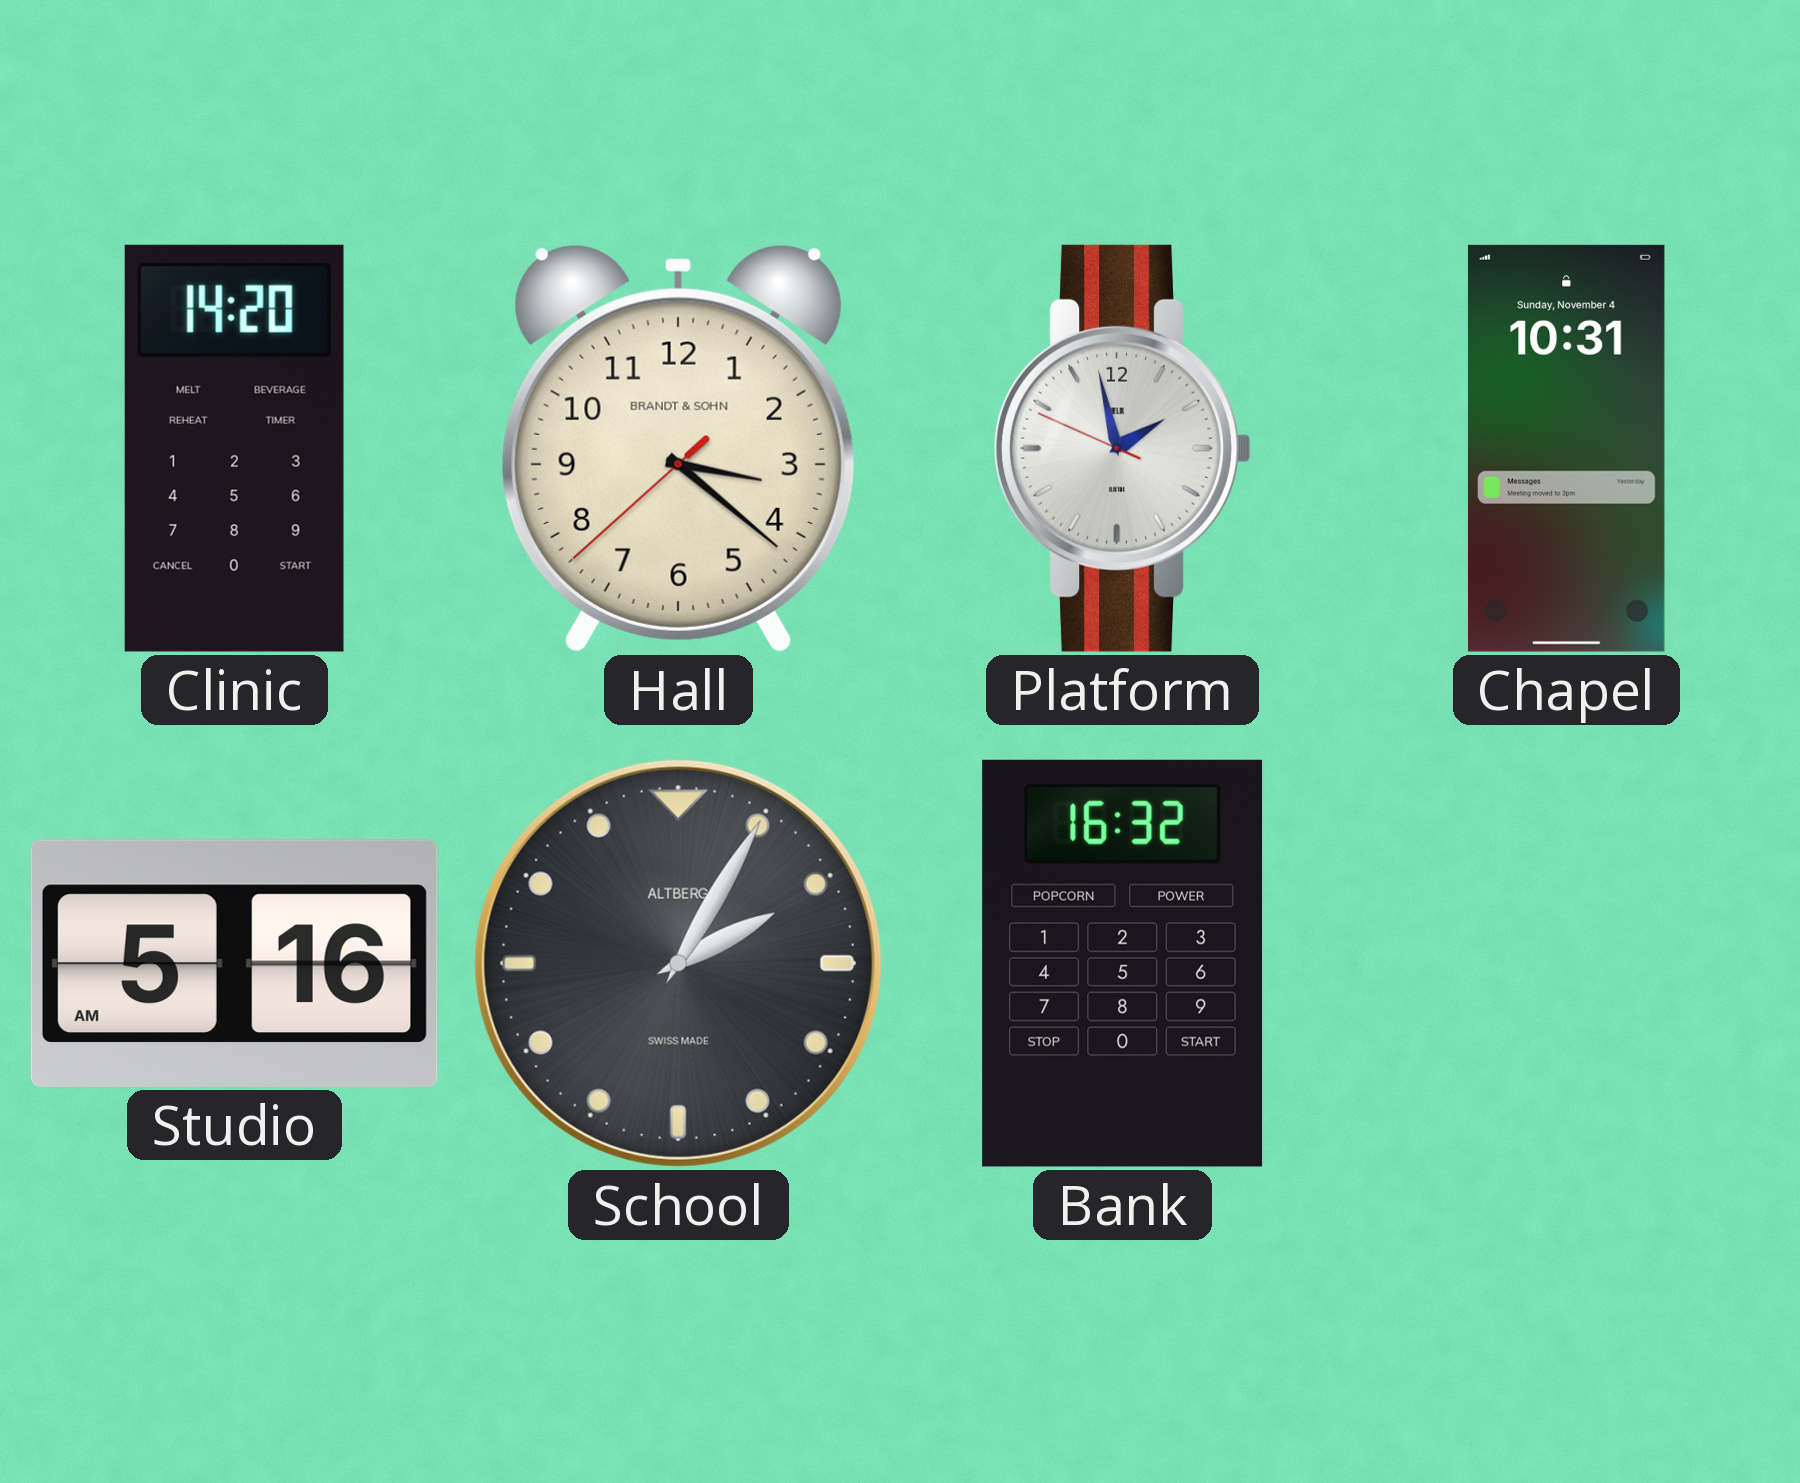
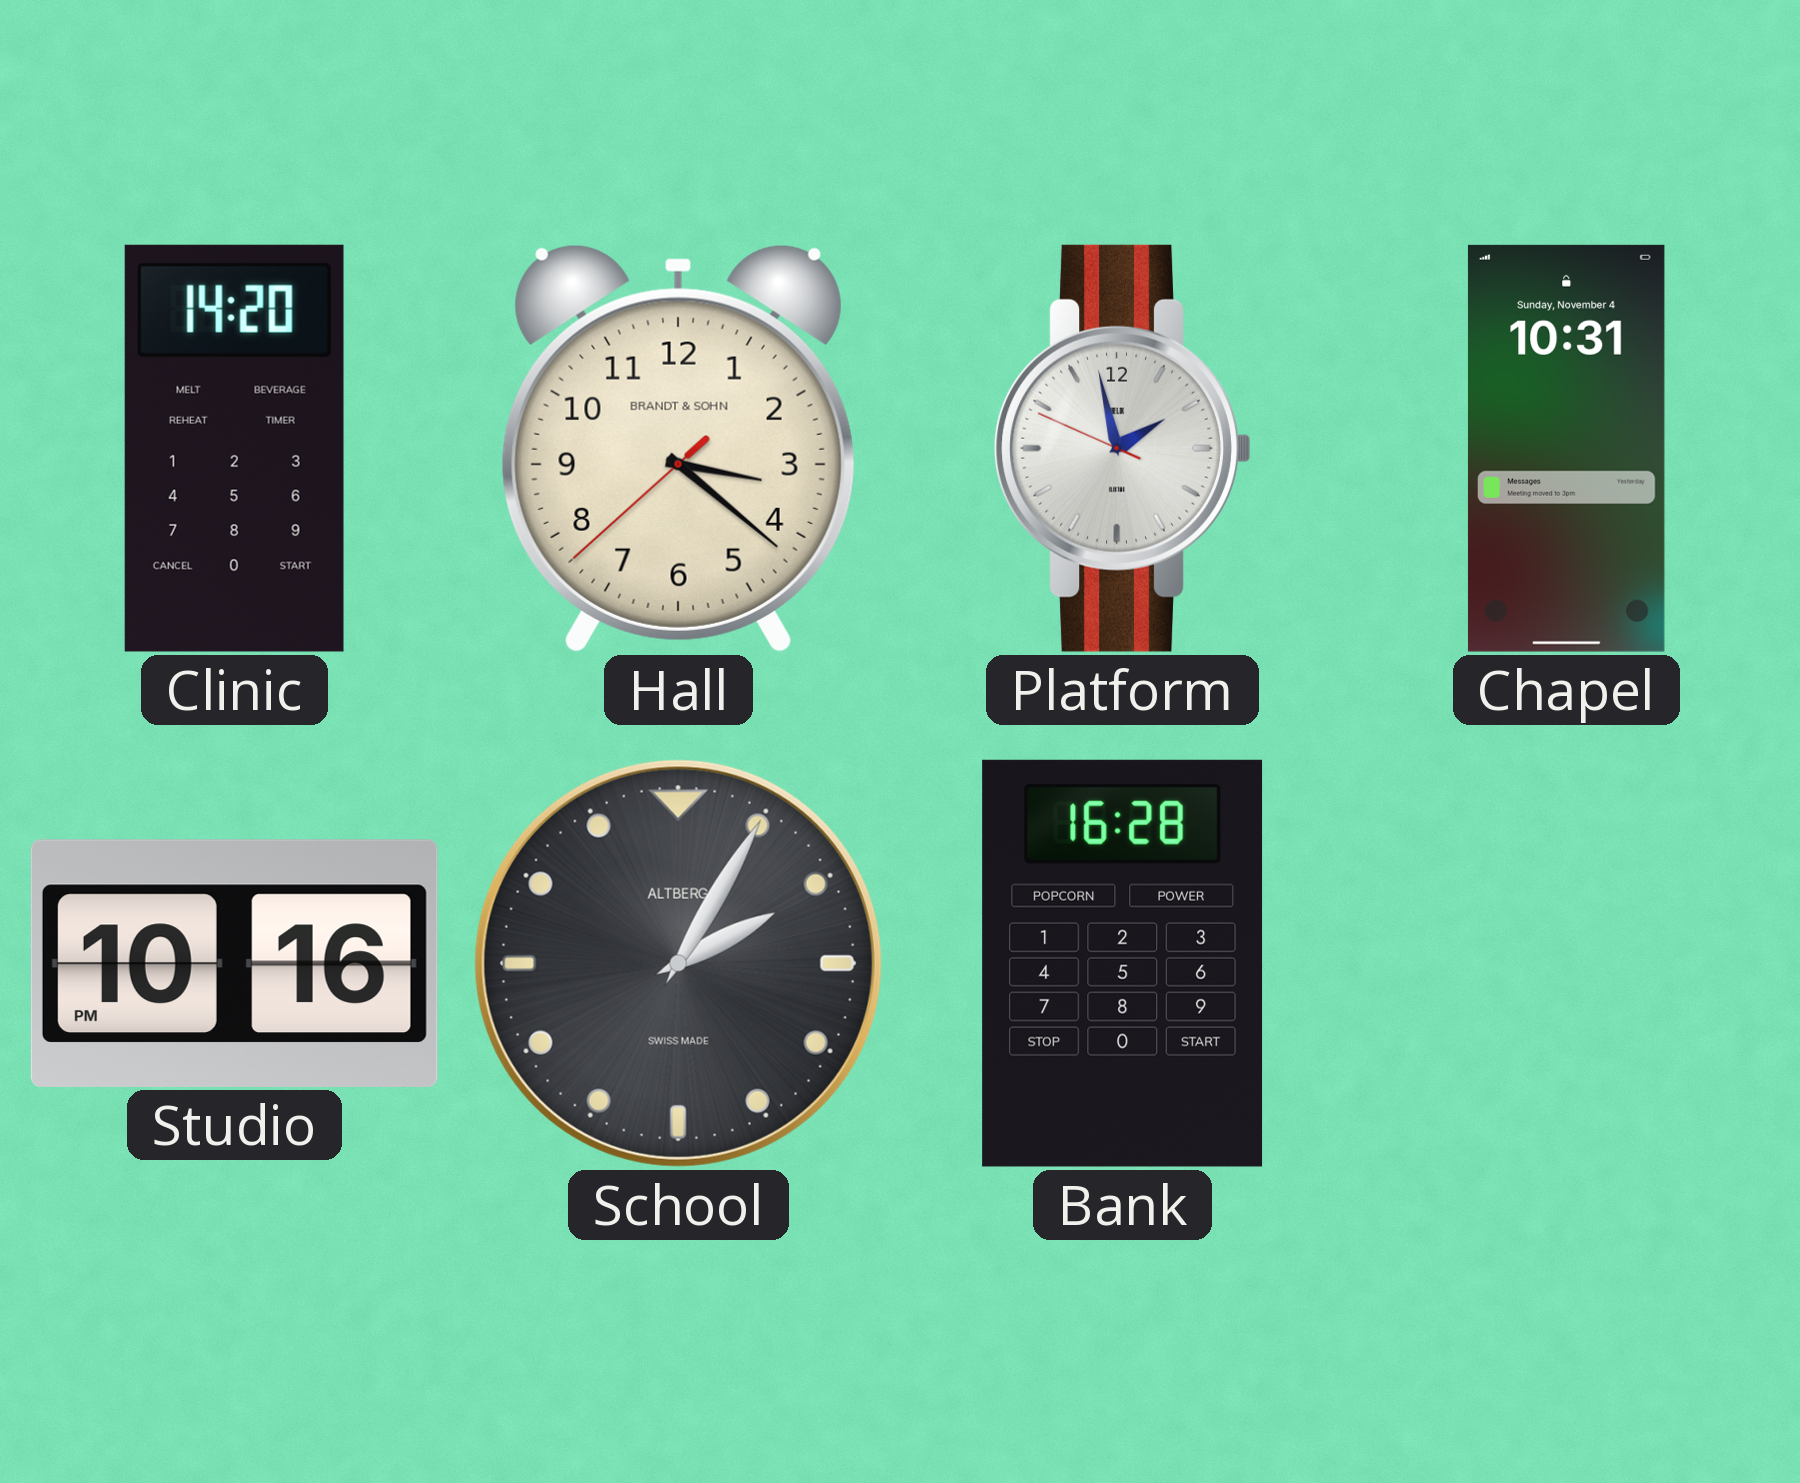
Studio: 5:16 -> 10:16 (234, 963)
Bank: 16:32 -> 16:28 (1123, 963)
